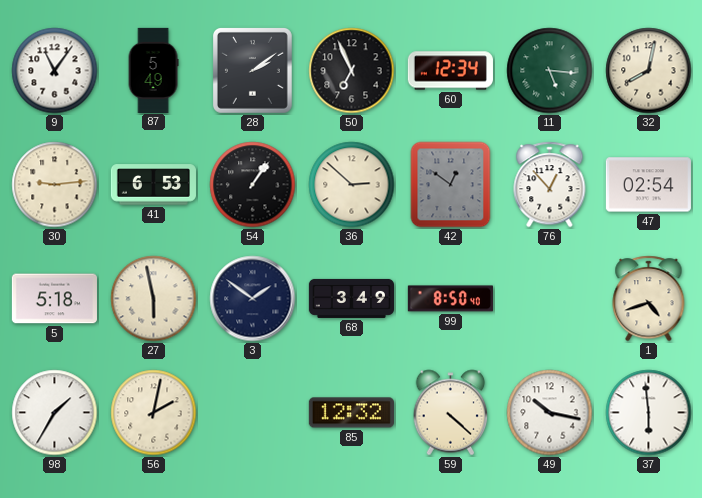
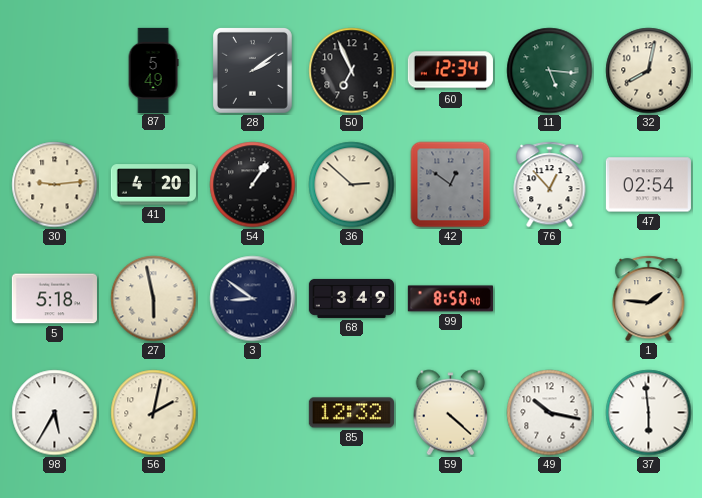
9: 11:06 -> none (55, 71)
41: 6:53 -> 4:20 (153, 185)
3: 1:51 -> 8:51 (253, 299)
1: 4:42 -> 1:46 (649, 299)
98: 1:35 -> 5:35 (55, 413)
